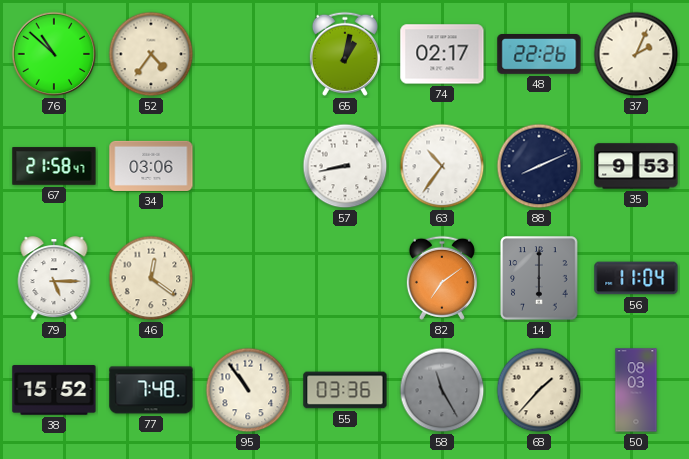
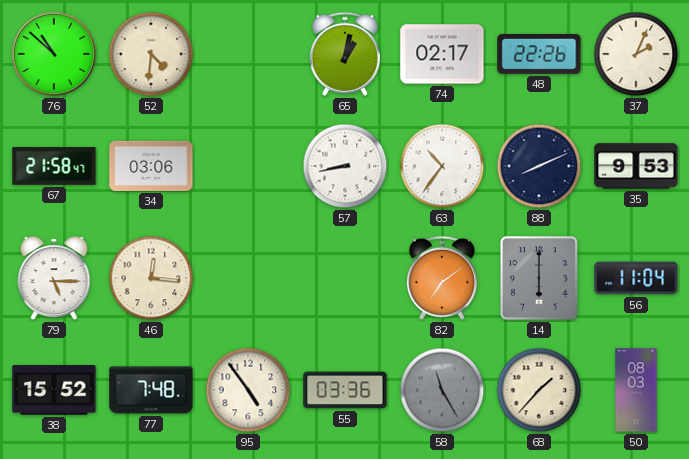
52: 4:36 -> 4:31 (151, 54)
46: 12:21 -> 12:16 (151, 278)
95: 10:54 -> 4:54 (248, 390)
